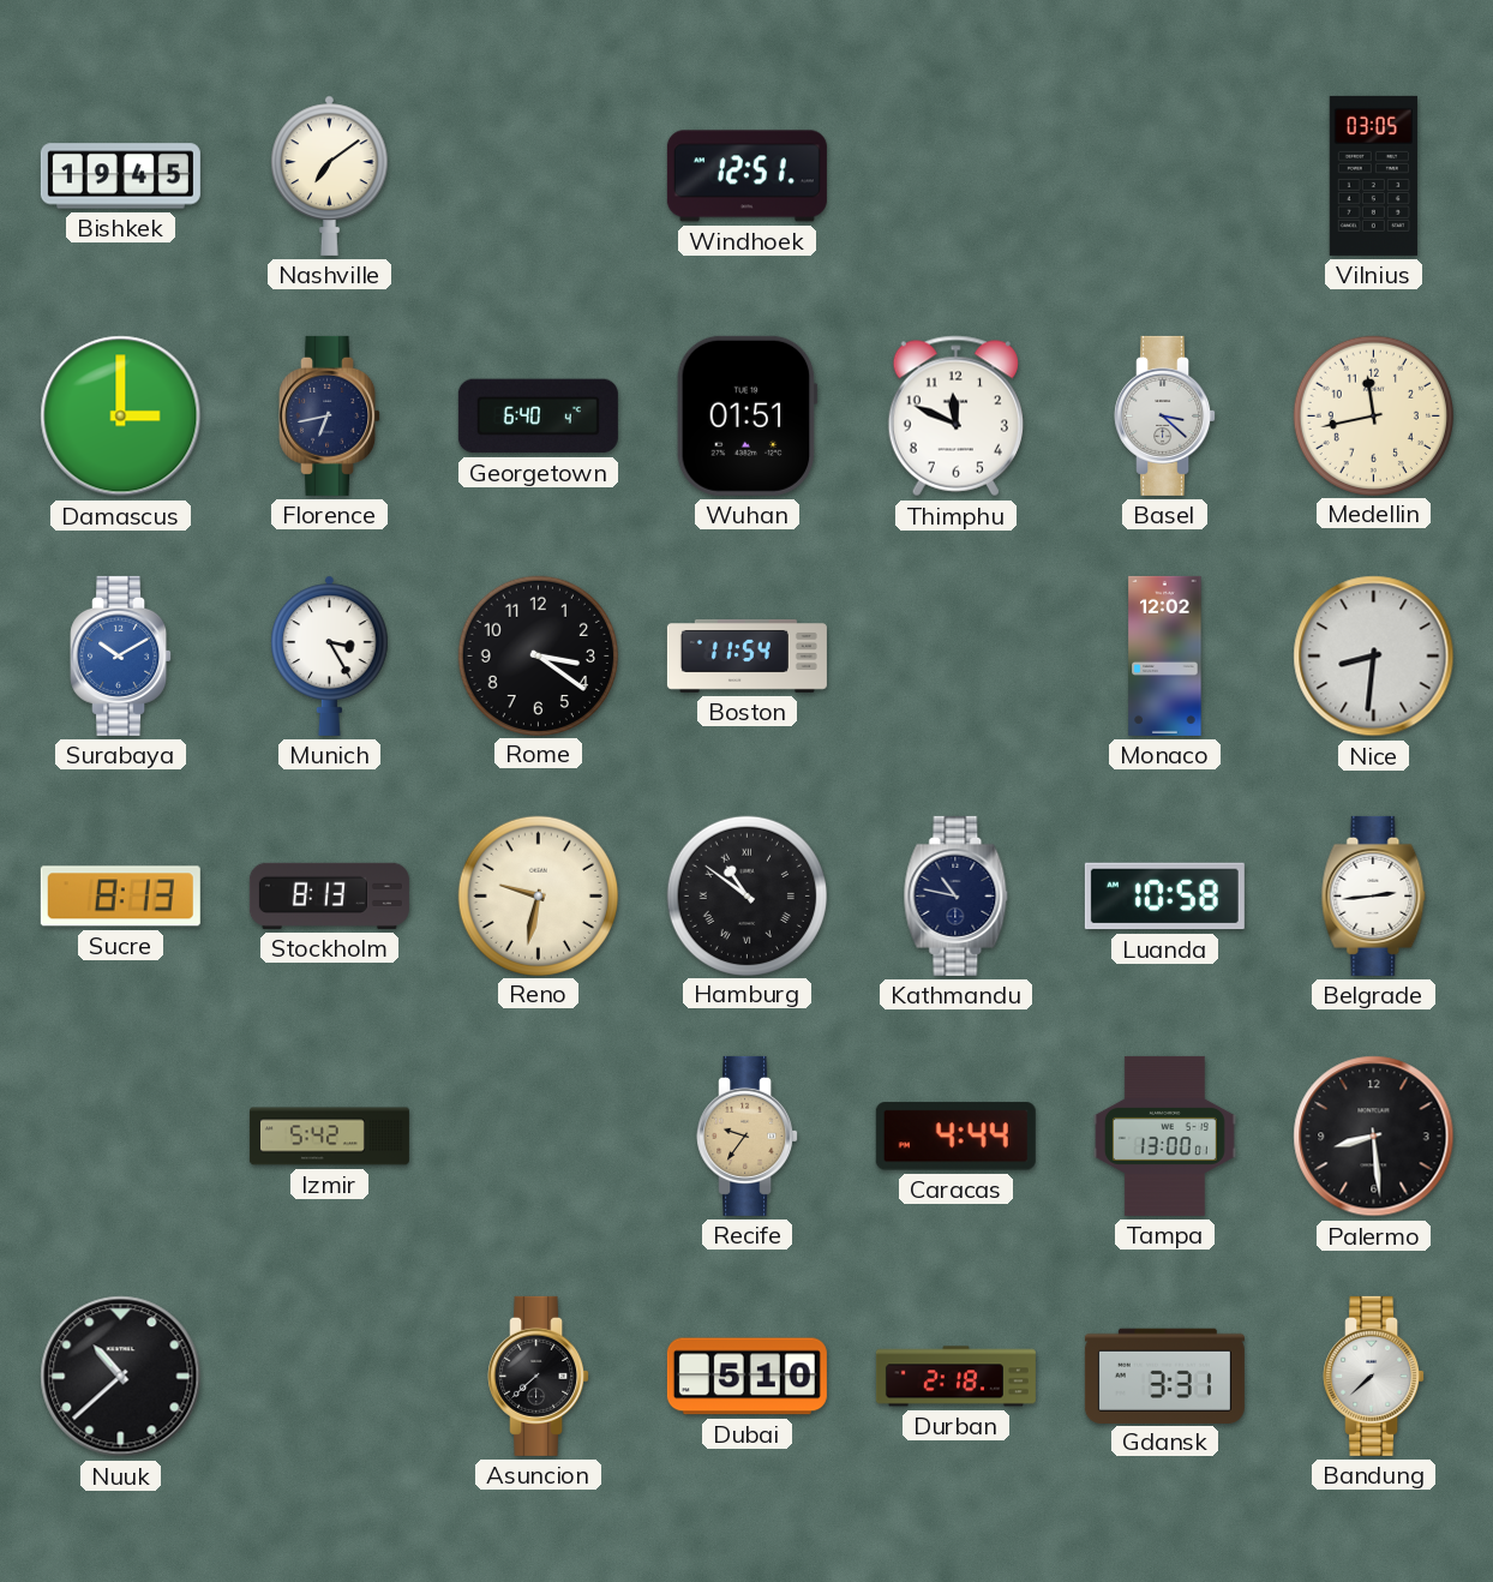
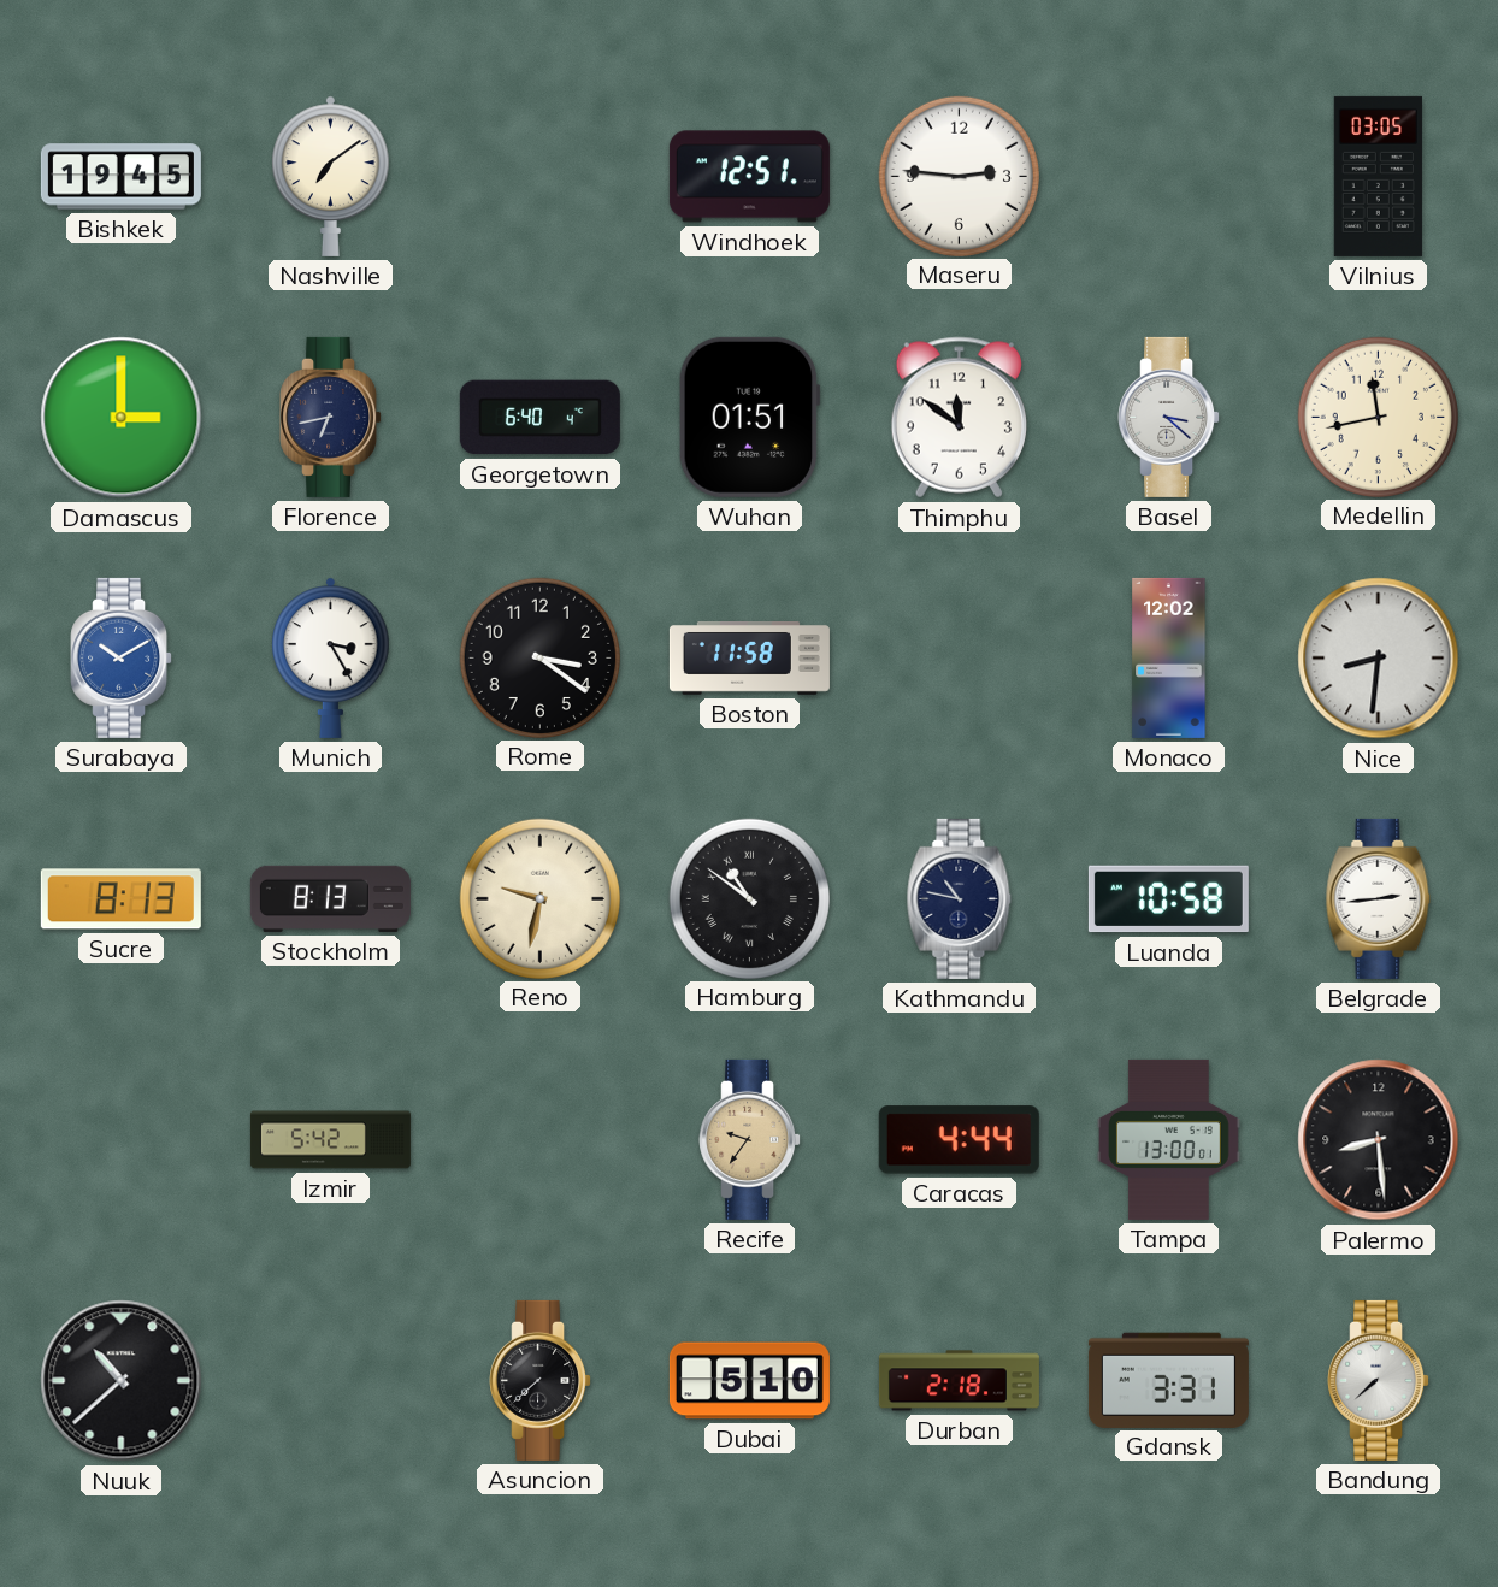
Maseru: none -> 2:46 (959, 176)
Thimphu: 11:49 -> 11:51 (959, 418)
Boston: 11:54 -> 11:58 (749, 657)
